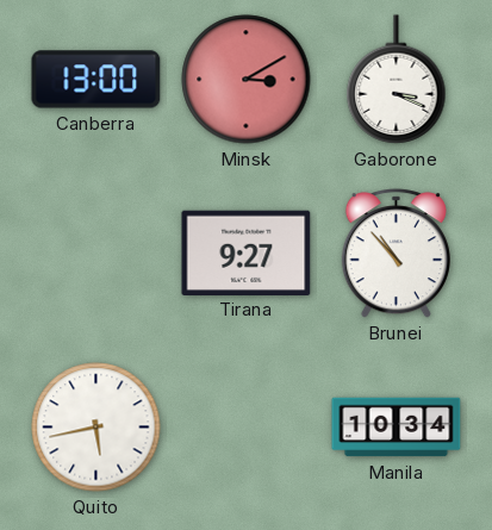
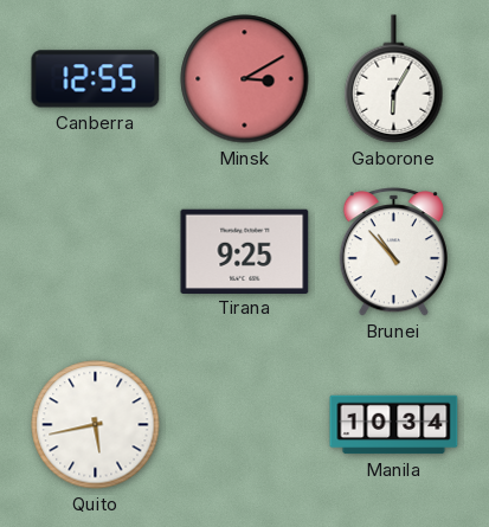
Canberra: 13:00 -> 12:55 (96, 79)
Gaborone: 3:19 -> 6:05 (394, 79)
Tirana: 9:27 -> 9:25 (245, 251)
